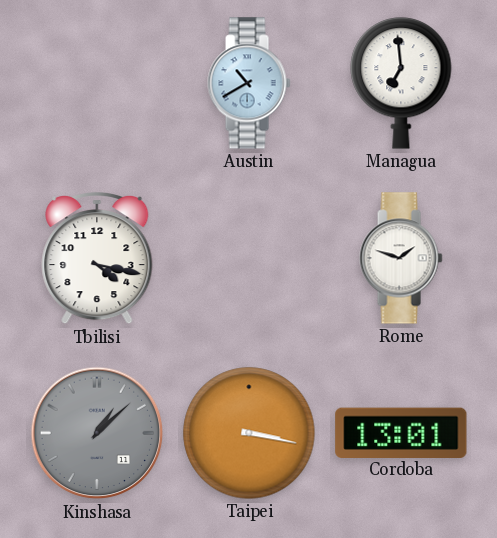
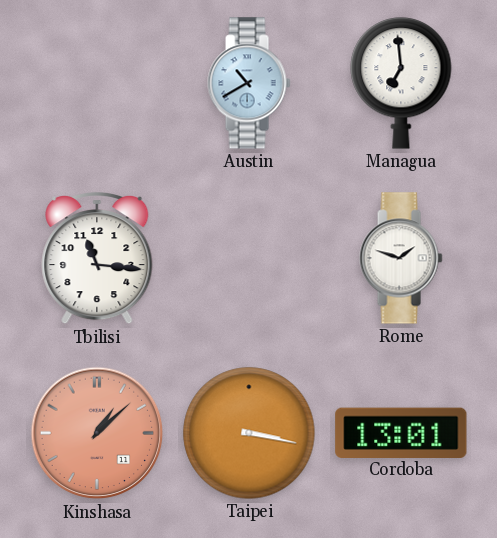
Tbilisi: 4:17 -> 11:16 (97, 258)
Kinshasa dial: grey -> salmon (97, 433)
